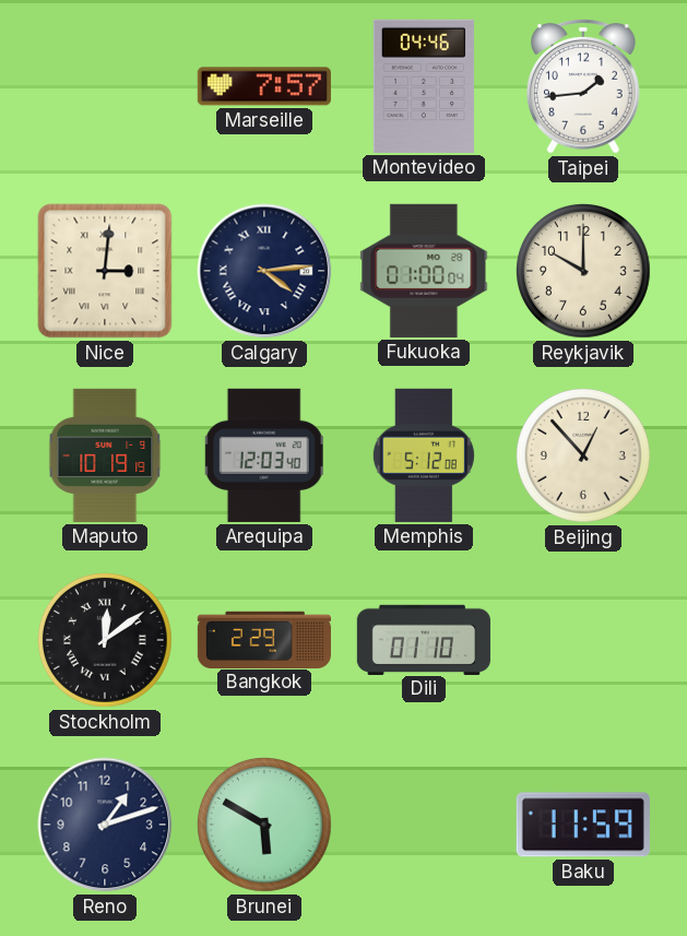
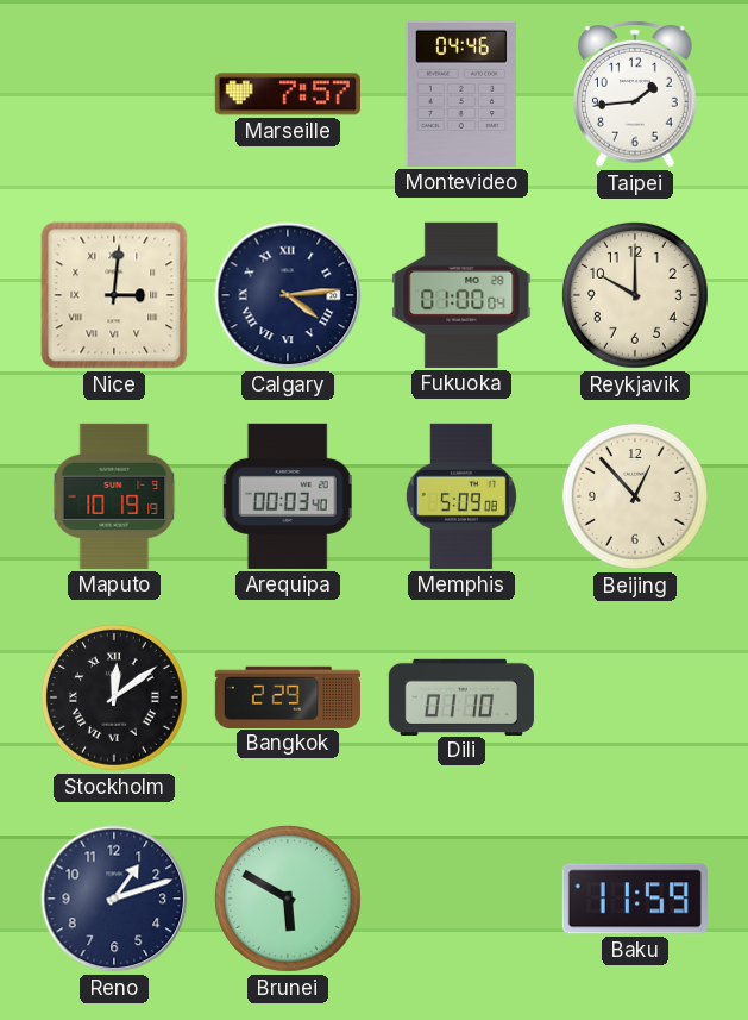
Arequipa: 12:03 -> 00:03 (288, 496)
Memphis: 5:12 -> 5:09 (461, 496)
